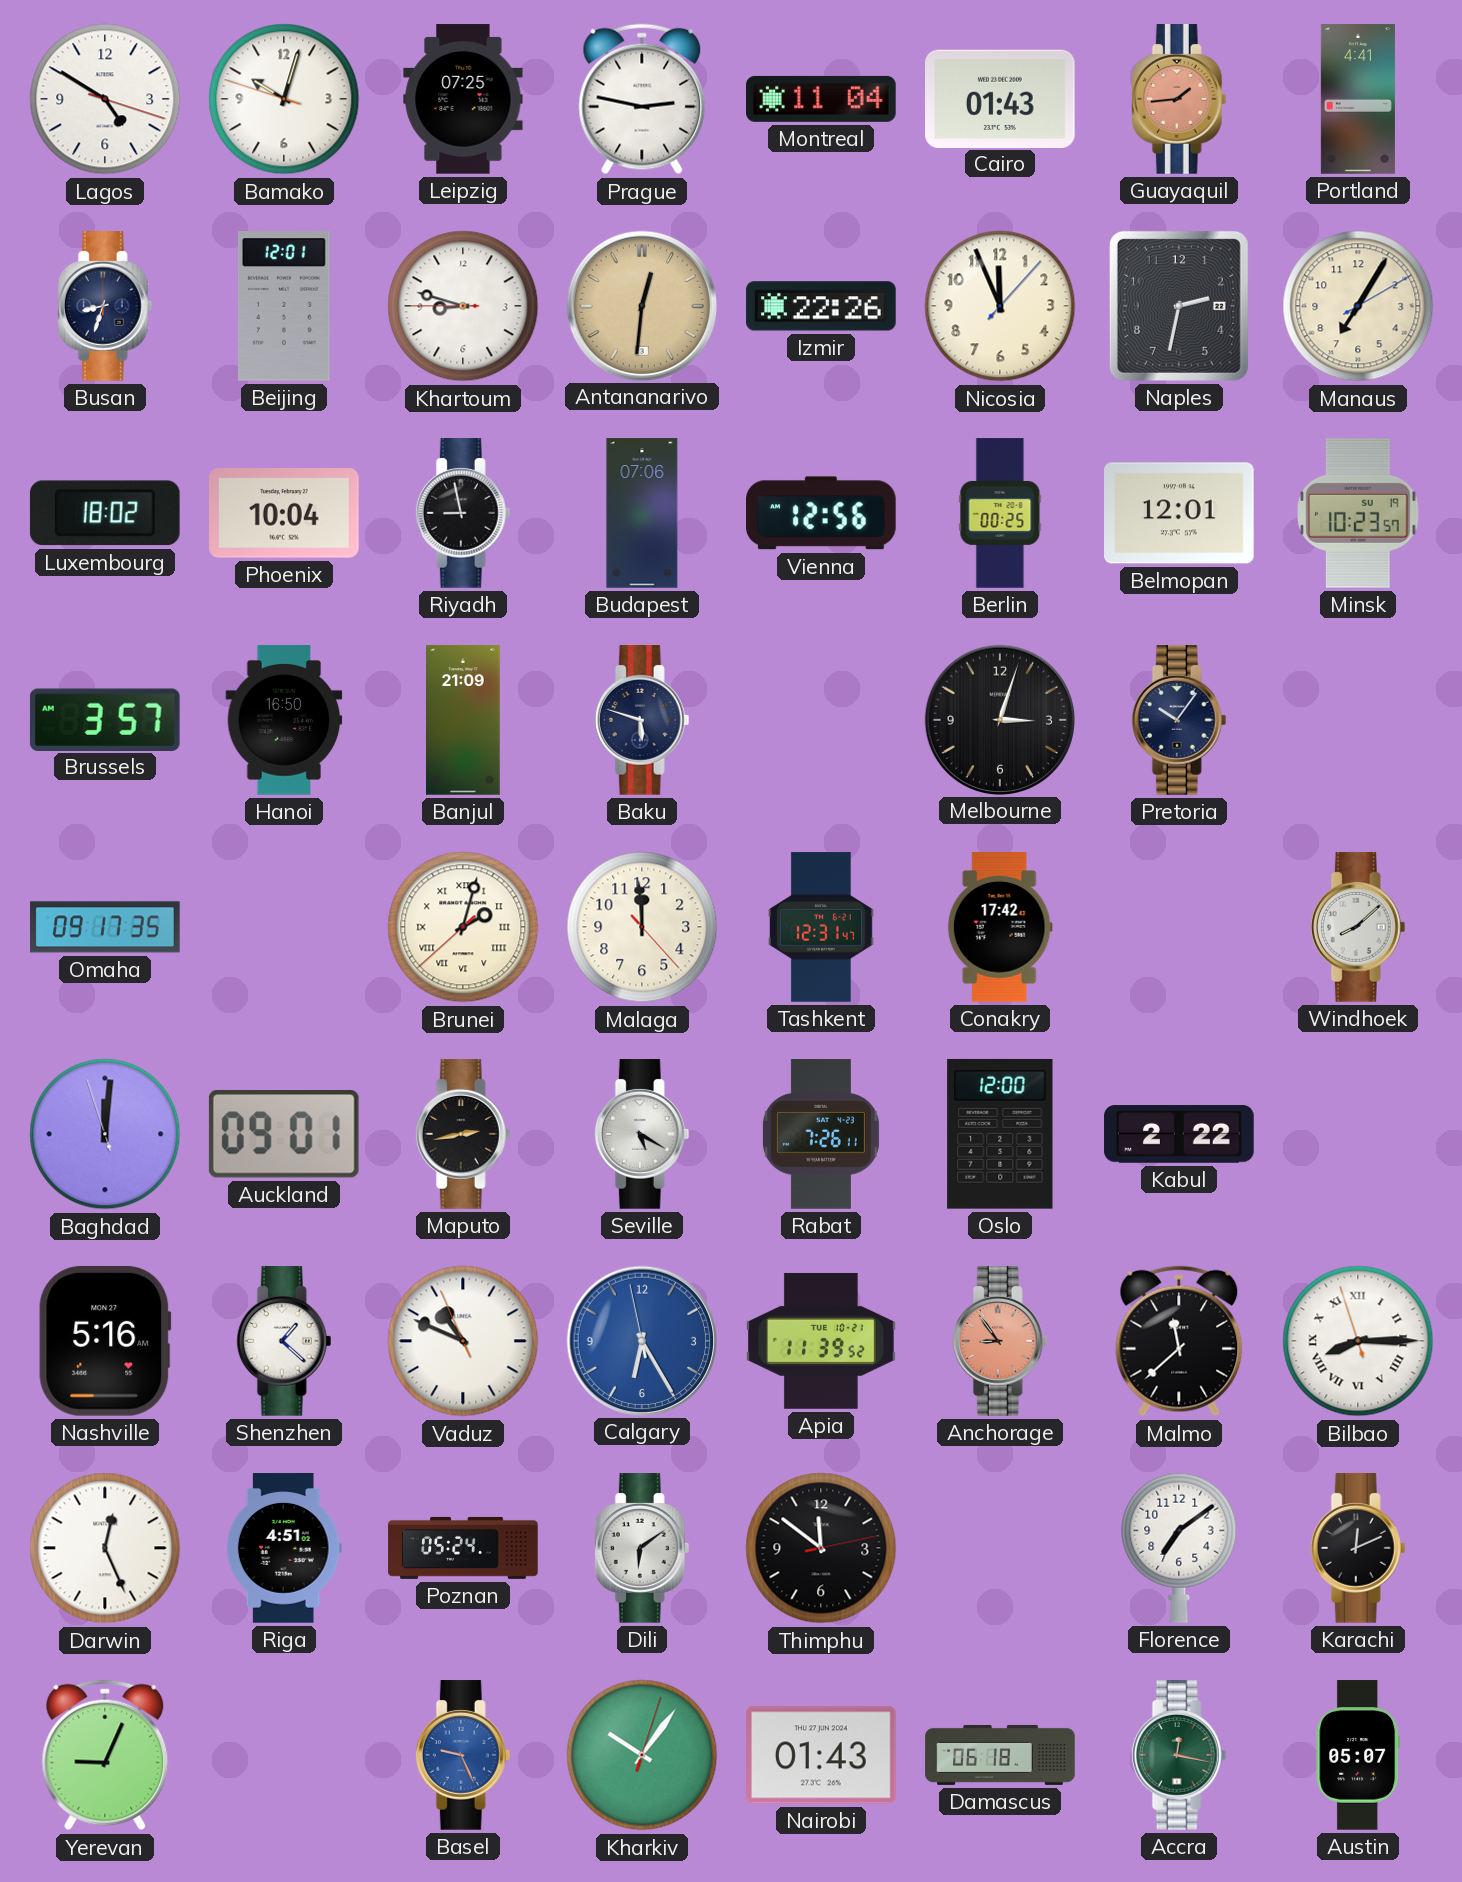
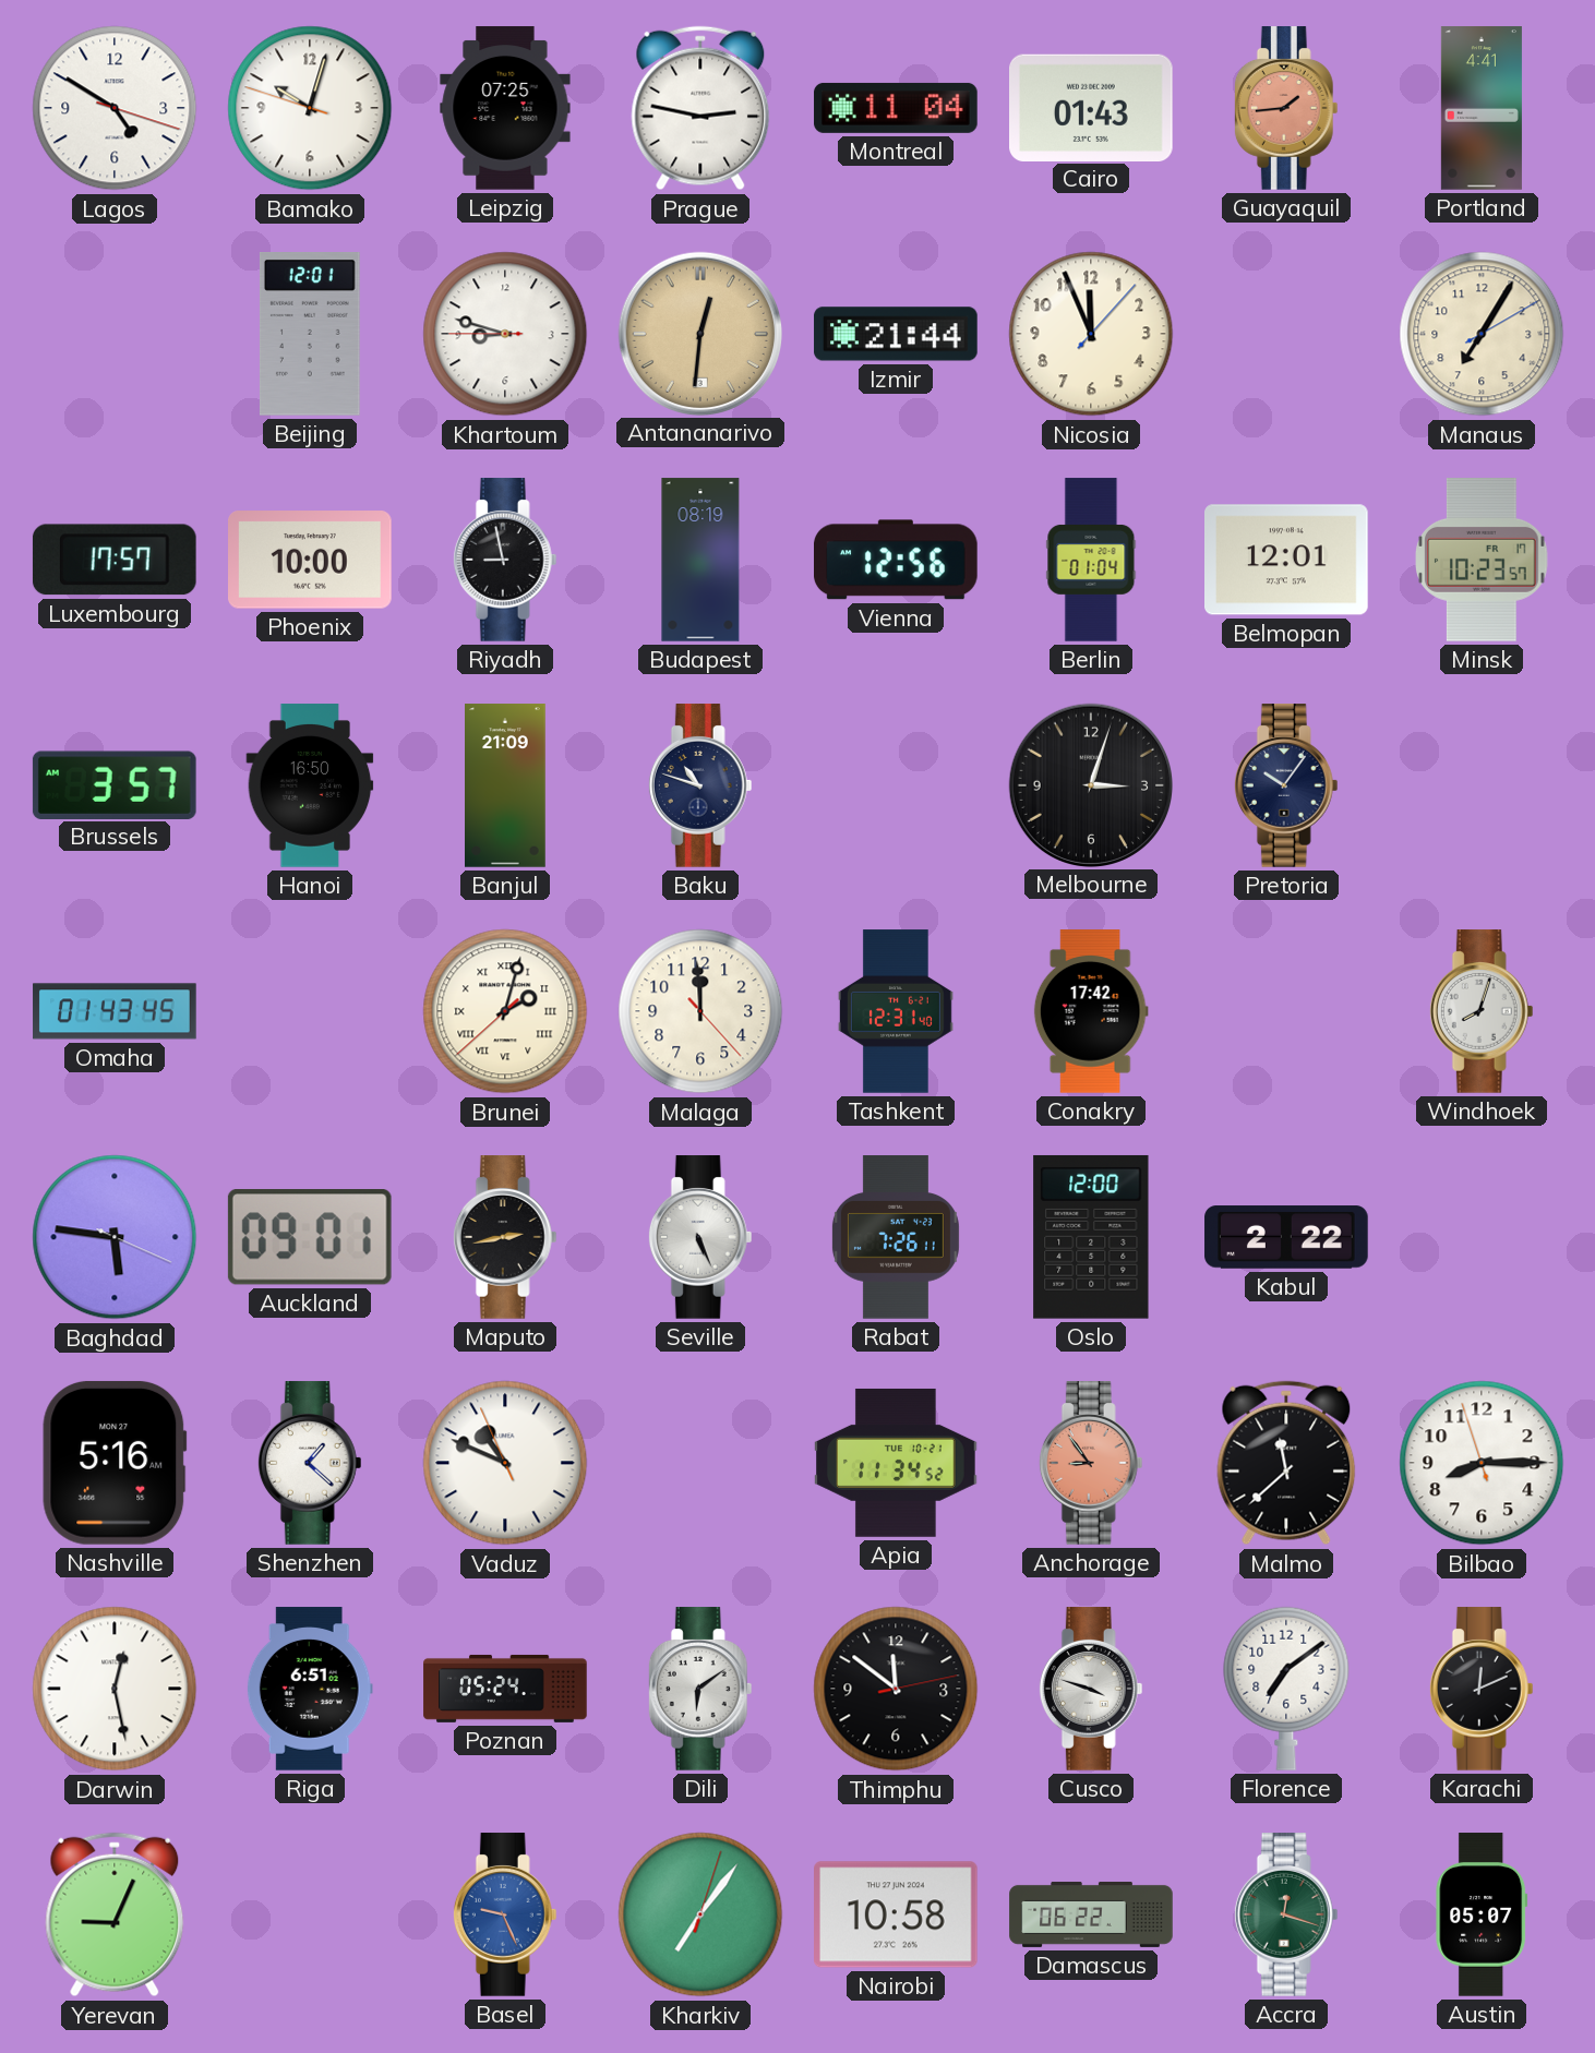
Busan: 8:33 -> none (105, 306)
Izmir: 22:26 -> 21:44 (896, 334)
Naples: 2:32 -> none (1179, 306)
Luxembourg: 18:02 -> 17:57 (115, 560)
Phoenix: 10:04 -> 10:00 (311, 560)
Budapest: 07:06 -> 08:19 (700, 560)
Berlin: 00:25 -> 01:04 (1091, 560)
Minsk date: SU 19 -> FR 17 (1482, 561)
Baku: 5:48 -> 10:48 (700, 785)
Omaha: 09:17 -> 01:43 (115, 1011)
Tashkent: 12:31:47 -> 12:31:40 (896, 1011)
Windhoek: 8:08 -> 8:03 (1482, 1011)
Baghdad: 12:00 -> 5:46 (115, 1237)
Seville: 5:20 -> 5:26 (700, 1237)
Calgary: 6:24 -> none (641, 1340)
Apia: 11:39 -> 11:34 (896, 1463)
Bilbao numerals: Roman -> Arabic (1482, 1463)
Darwin: 12:26 -> 12:28 (115, 1689)
Riga: 4:51 -> 6:51 (310, 1689)
Cusco: none -> 3:48 (1091, 1689)
Kharkiv: 10:06 -> 7:06 (700, 1914)
Nairobi: 01:43 -> 10:58 (897, 1914)
Damascus: 06:18 -> 06:22 (1091, 1914)
Accra: 12:17 -> 12:18 (1286, 1914)
